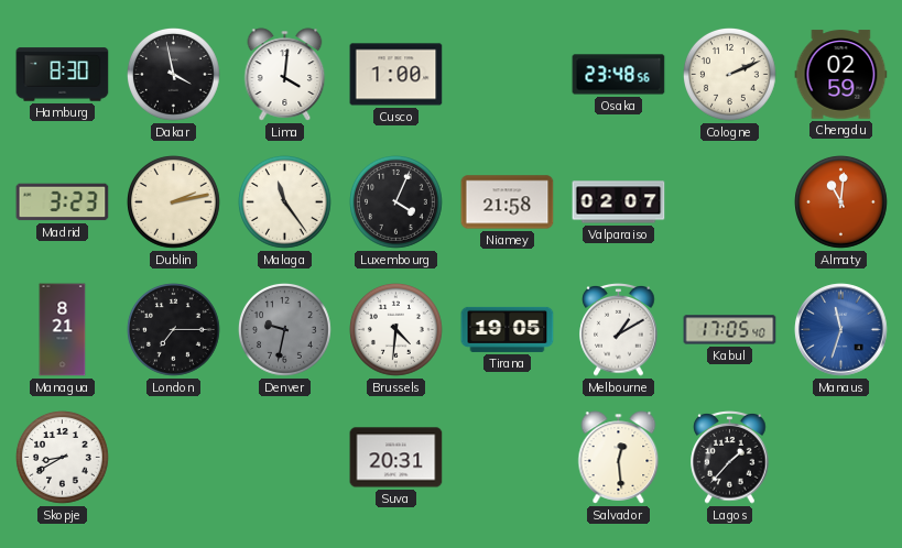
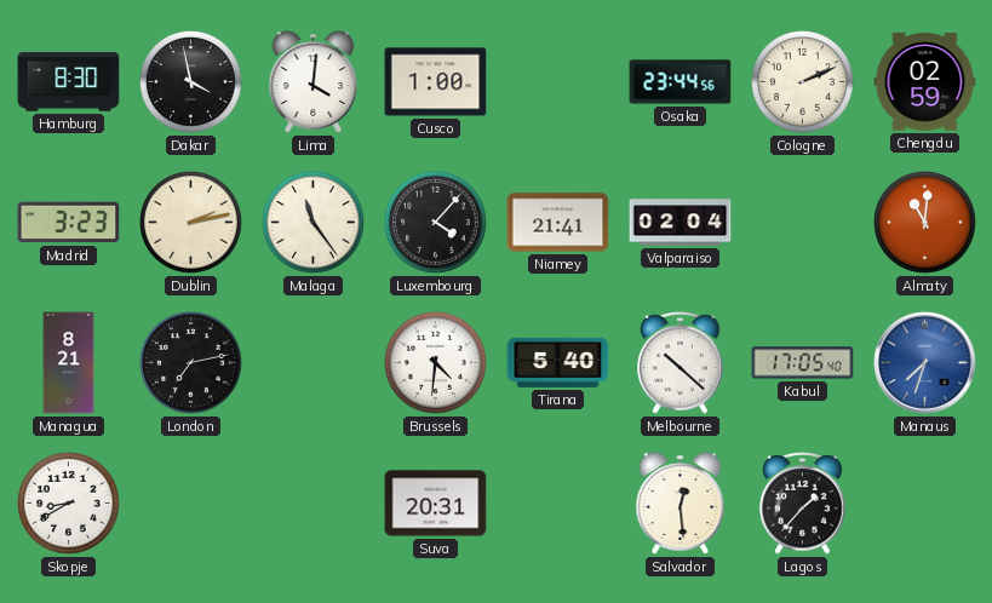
Osaka: 23:48 -> 23:44 (681, 82)
Luxembourg: 4:04 -> 4:07 (436, 223)
Niamey: 21:58 -> 21:41 (558, 223)
Valparaiso: 02:07 -> 02:04 (681, 223)
London: 7:15 -> 7:13 (191, 363)
Denver: 9:32 -> none (285, 330)
Tirana: 19:05 -> 5:40 (558, 362)
Melbourne: 1:10 -> 10:22 (681, 363)
Manaus: 11:33 -> 7:33 (925, 363)
